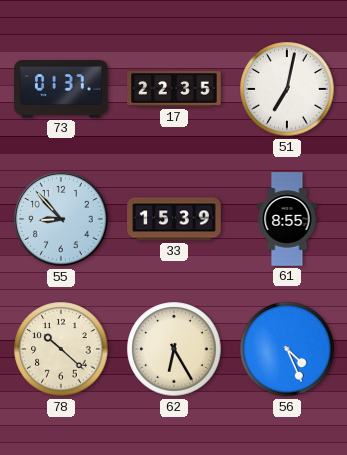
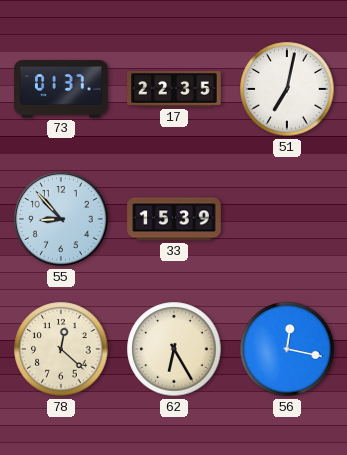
61: 8:55 -> none (287, 219)
78: 10:22 -> 12:22 (61, 349)
56: 4:26 -> 12:17 (287, 349)
